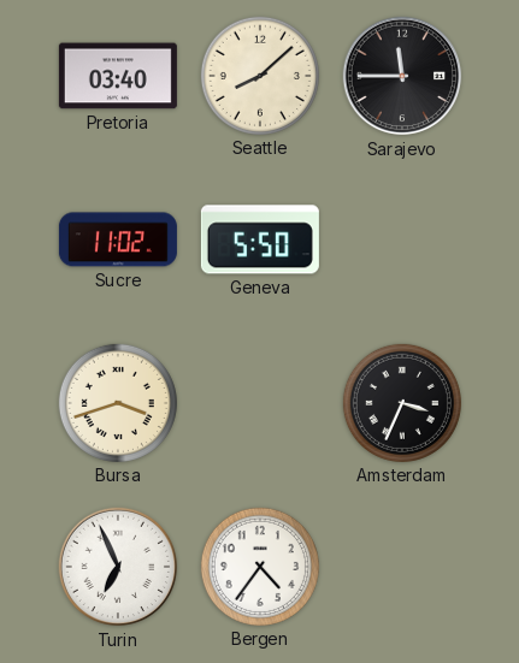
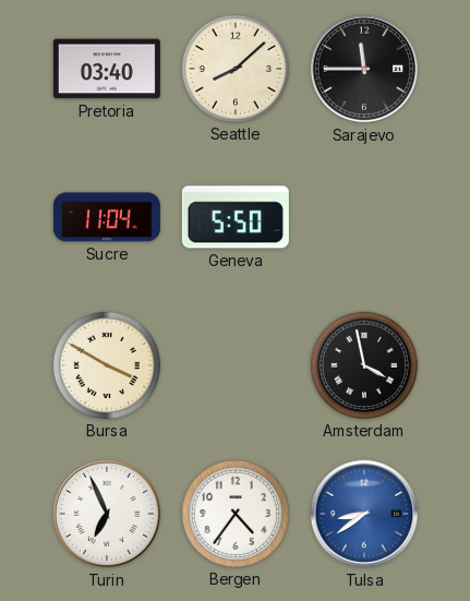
Sucre: 11:02 -> 11:04 (107, 217)
Bursa: 3:42 -> 3:50 (107, 365)
Amsterdam: 3:34 -> 3:58 (364, 365)
Tulsa: none -> 8:39 (364, 514)
